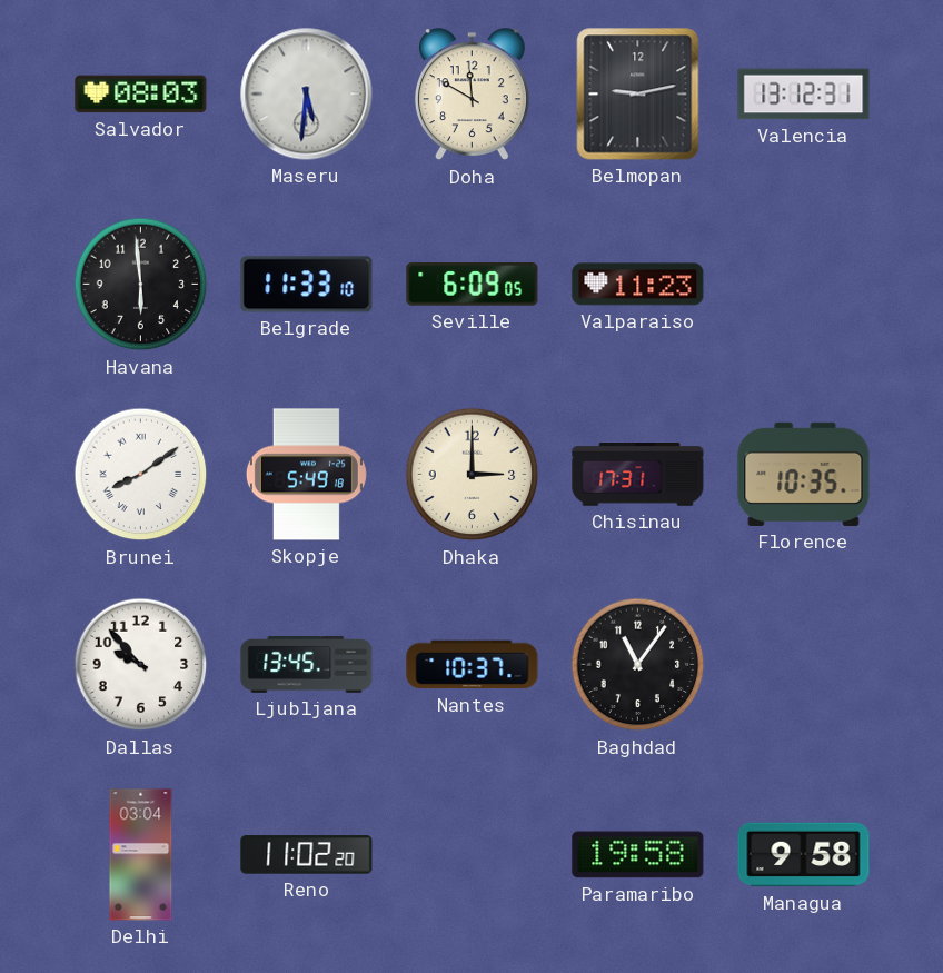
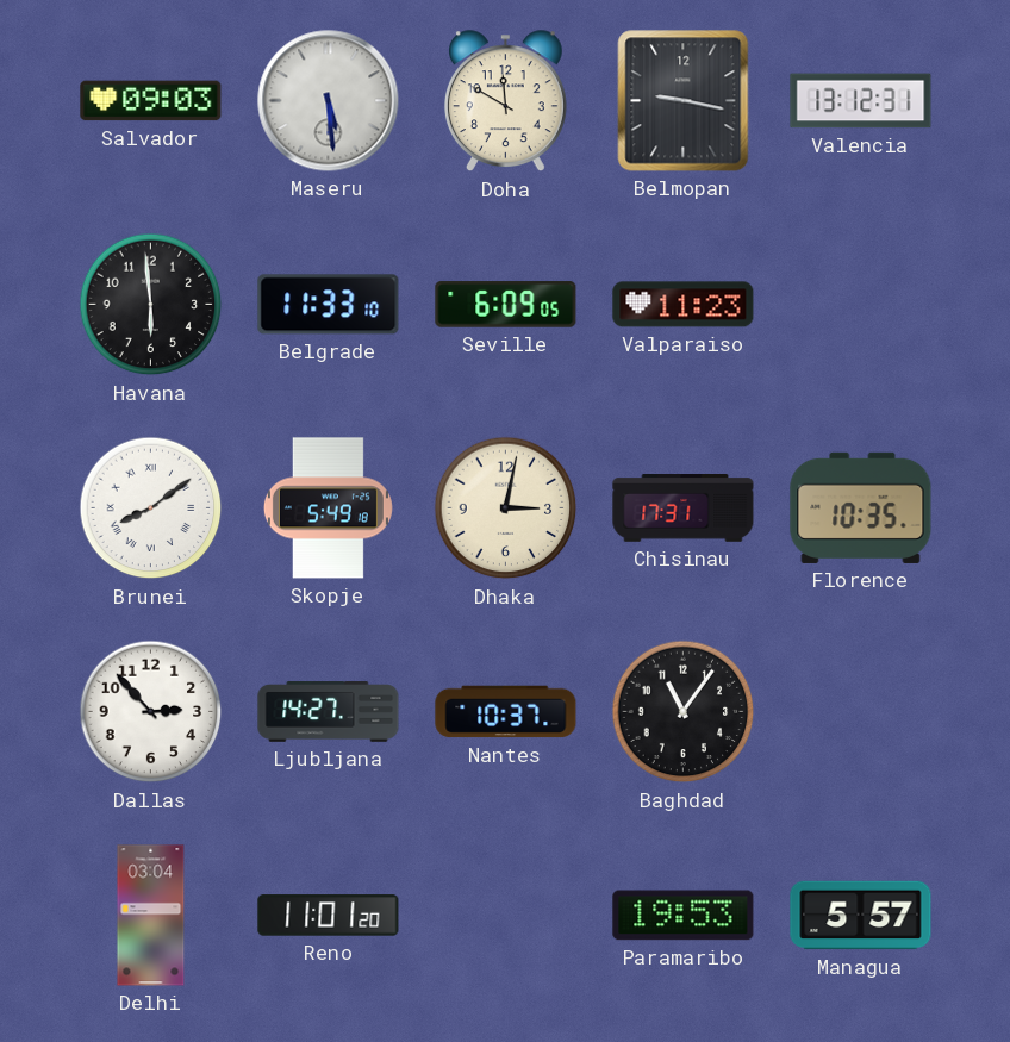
Salvador: 08:03 -> 09:03 (151, 101)
Maseru: 5:31 -> 5:29 (329, 101)
Belmopan: 9:13 -> 9:17 (684, 101)
Dhaka: 3:00 -> 3:02 (506, 508)
Dallas: 9:53 -> 2:53 (151, 712)
Ljubljana: 13:45 -> 14:27 (329, 712)
Reno: 11:02 -> 11:01 (329, 916)
Paramaribo: 19:58 -> 19:53 (684, 916)
Managua: 9:58 -> 5:57 (861, 916)
